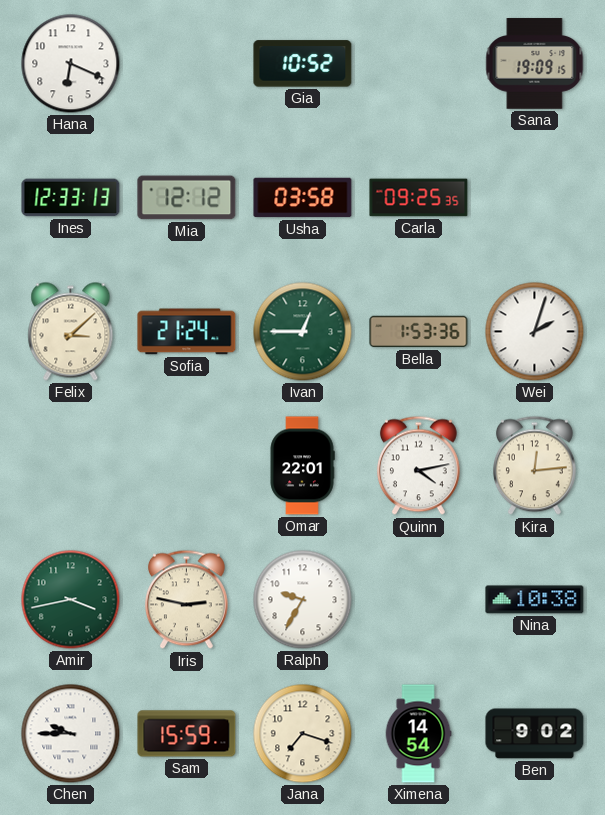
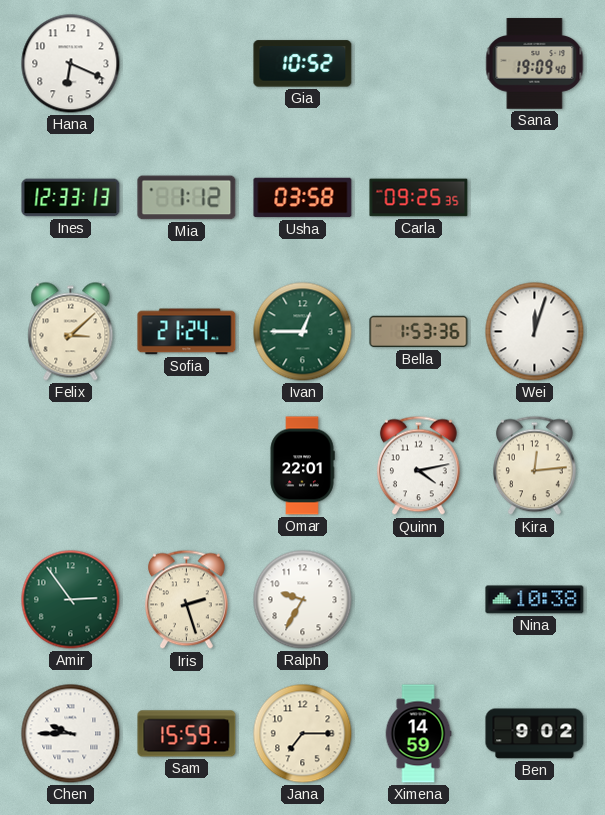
Sana: 19:09:15 -> 19:09:40 (535, 64)
Mia: 12:12 -> 1:12 (187, 198)
Wei: 2:03 -> 12:03 (535, 332)
Amir: 3:43 -> 2:54 (71, 600)
Iris: 2:47 -> 2:27 (187, 600)
Jana: 7:18 -> 7:15 (303, 734)
Ximena: 14:54 -> 14:59 (418, 734)
